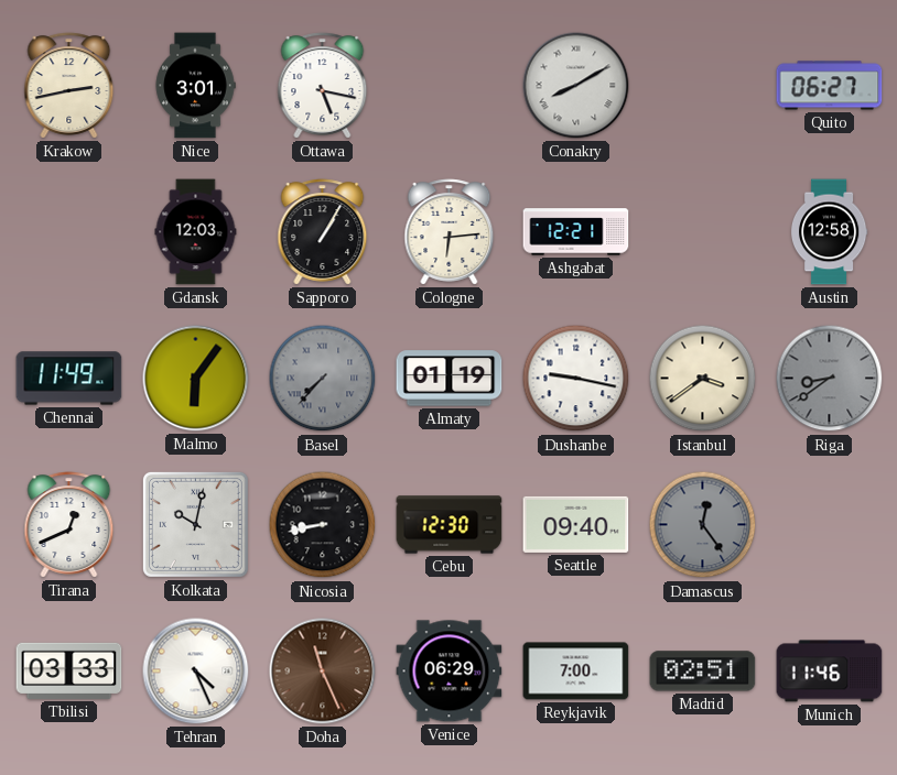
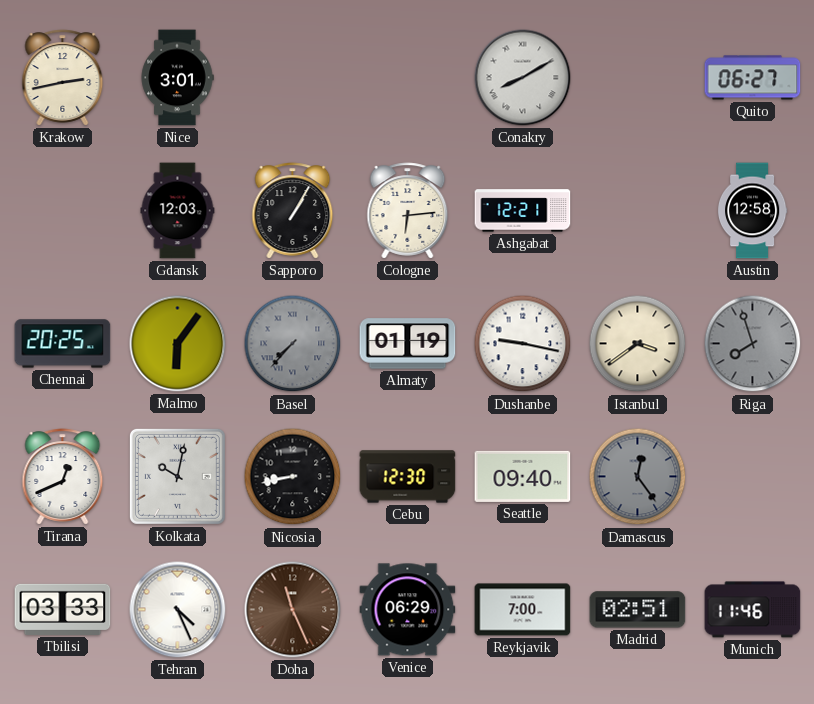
Ottawa: 5:17 -> none (323, 86)
Chennai: 11:49 -> 20:25 (63, 344)
Riga: 8:39 -> 7:57 (753, 344)
